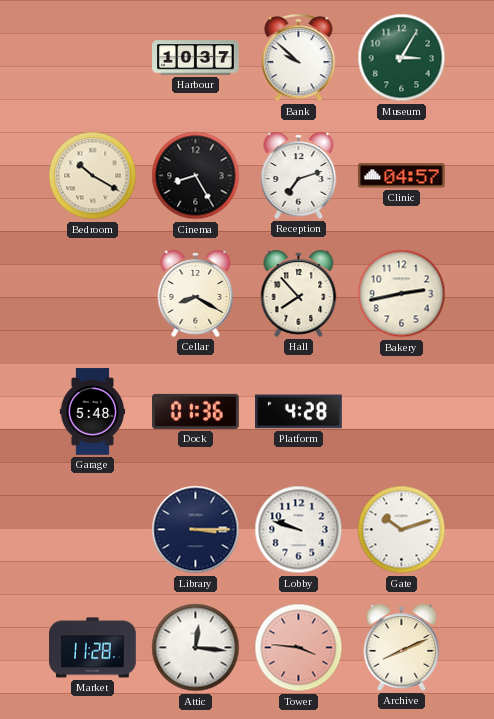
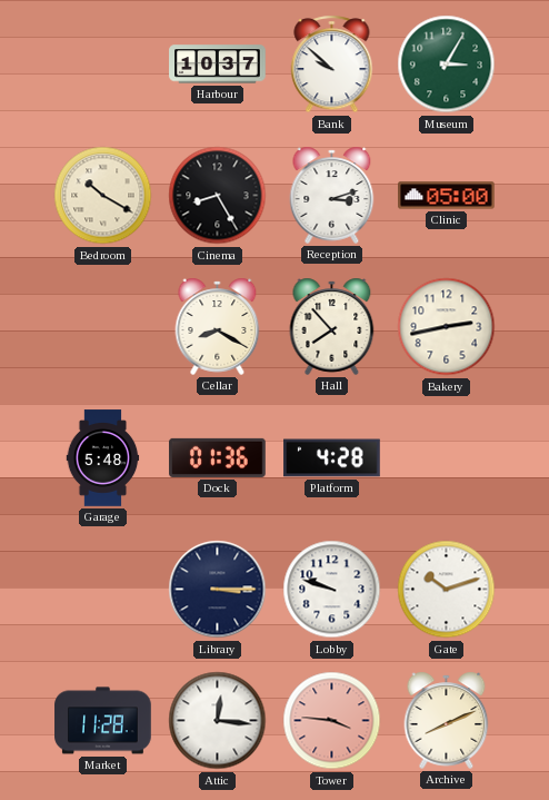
Reception: 7:12 -> 3:12 (332, 195)
Clinic: 04:57 -> 05:00 (447, 196)
